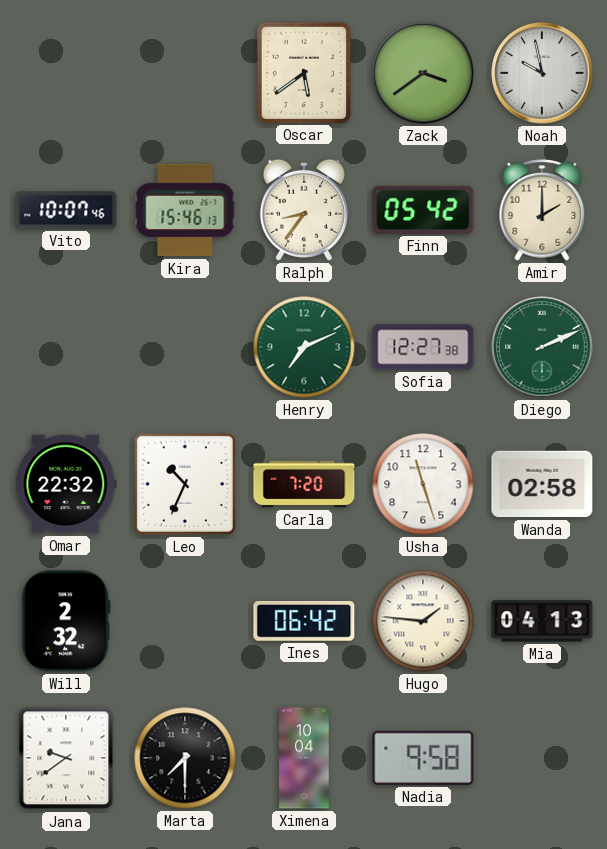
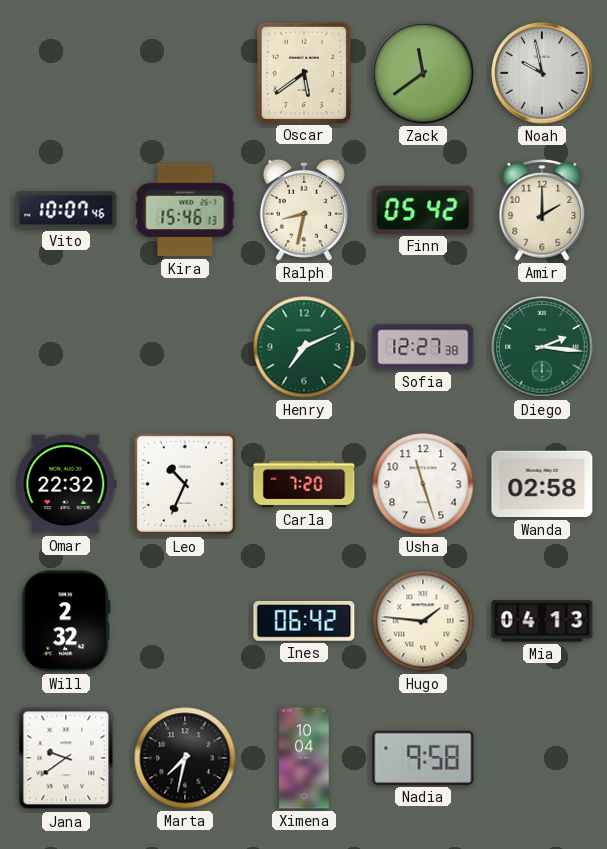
Zack: 3:39 -> 11:39 (423, 73)
Ralph: 8:36 -> 8:32 (304, 210)
Diego: 2:11 -> 2:16 (542, 347)
Marta: 7:30 -> 7:32 (185, 758)
